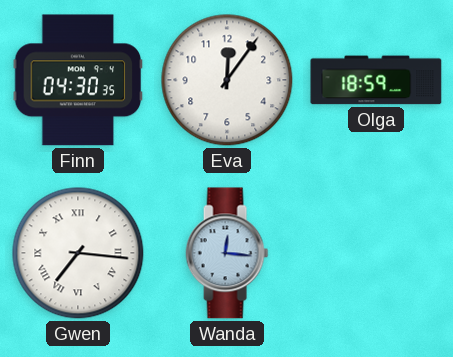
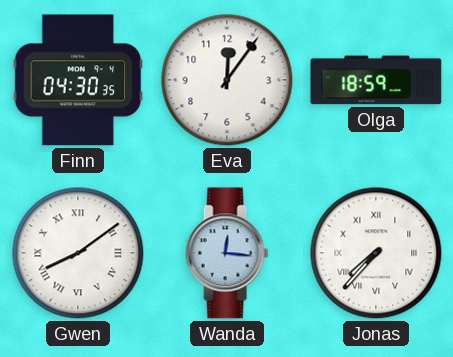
Gwen: 7:16 -> 8:09 (78, 253)
Jonas: none -> 7:37 (376, 253)
